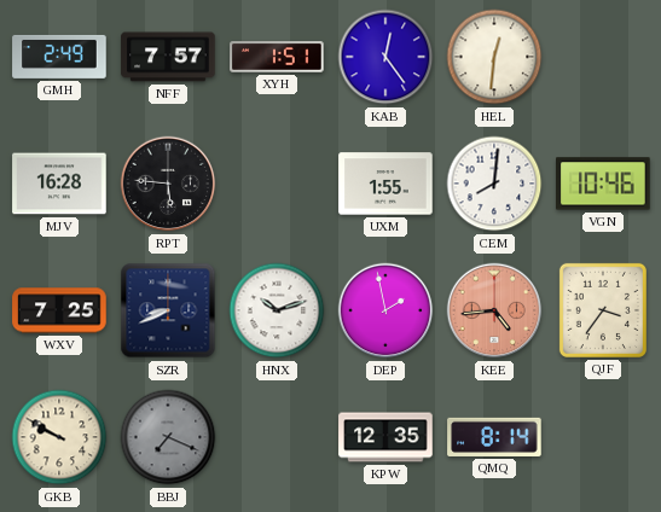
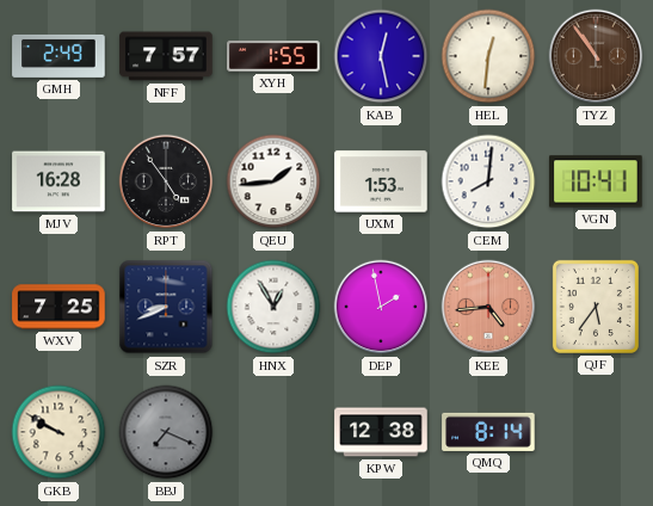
XYH: 1:51 -> 1:55 (273, 56)
KAB: 12:24 -> 12:28 (381, 56)
TYZ: none -> 10:54 (596, 56)
RPT: 5:46 -> 4:54 (166, 181)
QEU: none -> 1:44 (273, 181)
UXM: 1:55 -> 1:53 (381, 181)
VGN: 10:46 -> 10:41 (596, 181)
HNX: 10:12 -> 12:55 (273, 307)
QJF: 3:36 -> 5:36 (596, 307)
KPW: 12:35 -> 12:38 (381, 432)
